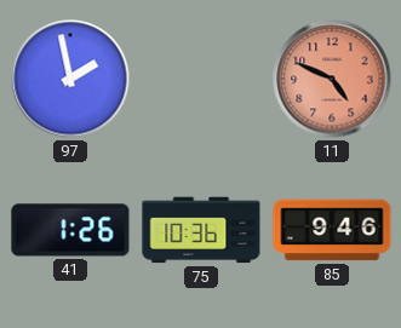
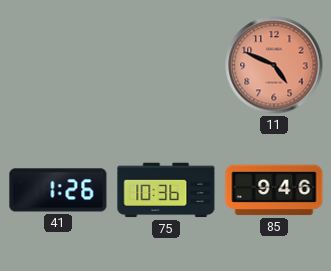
97: 1:58 -> none (70, 79)
